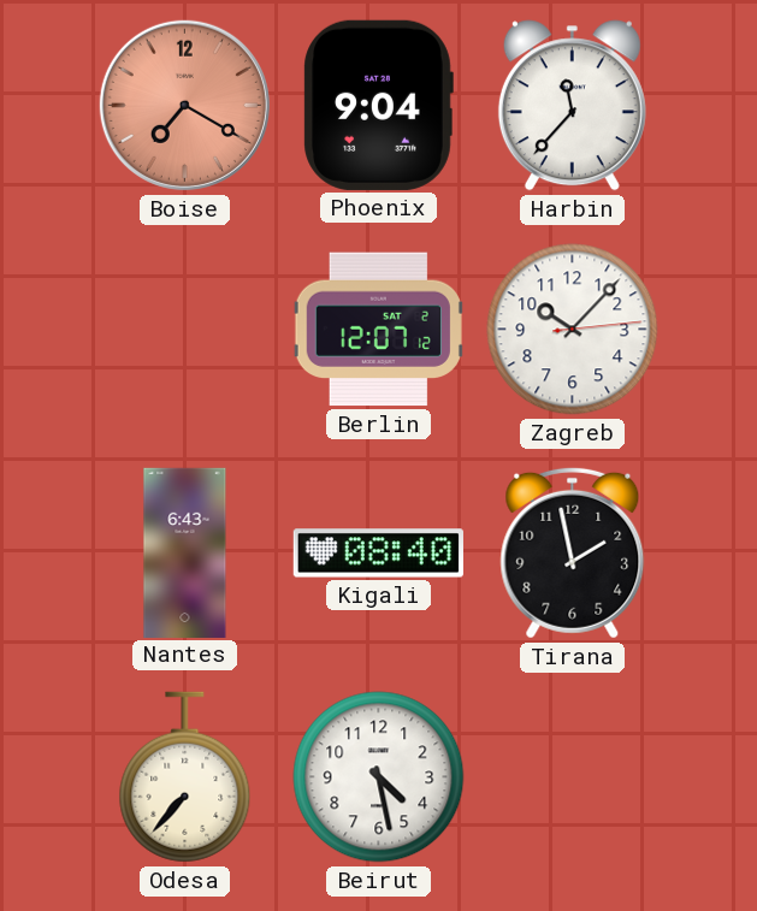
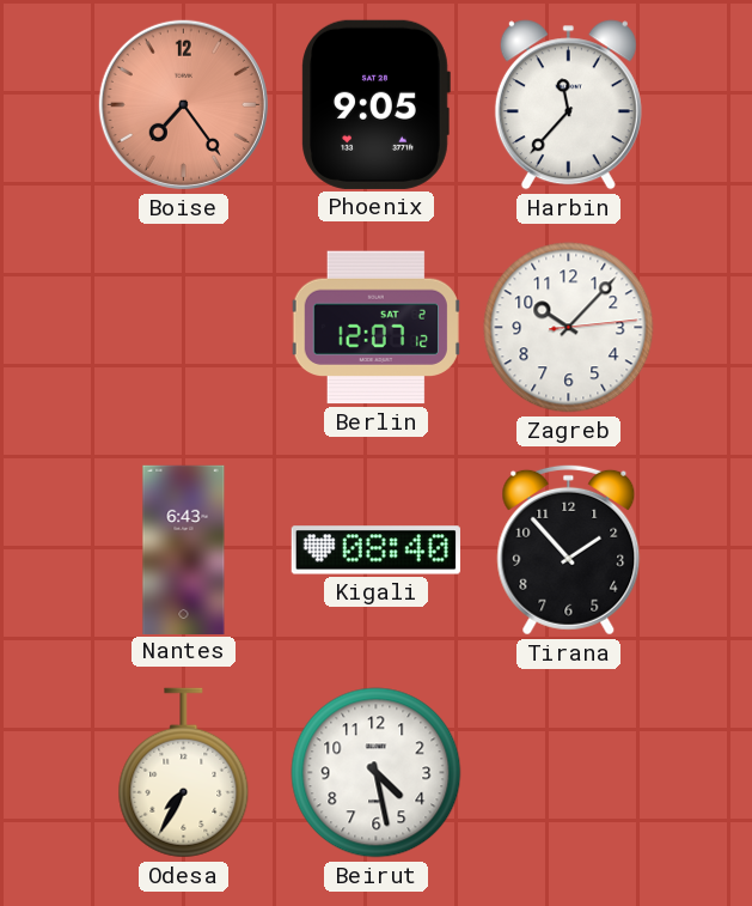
Boise: 7:20 -> 7:24 (183, 104)
Phoenix: 9:04 -> 9:05 (375, 104)
Tirana: 1:58 -> 1:53 (569, 549)
Odesa: 7:37 -> 7:35 (184, 773)
